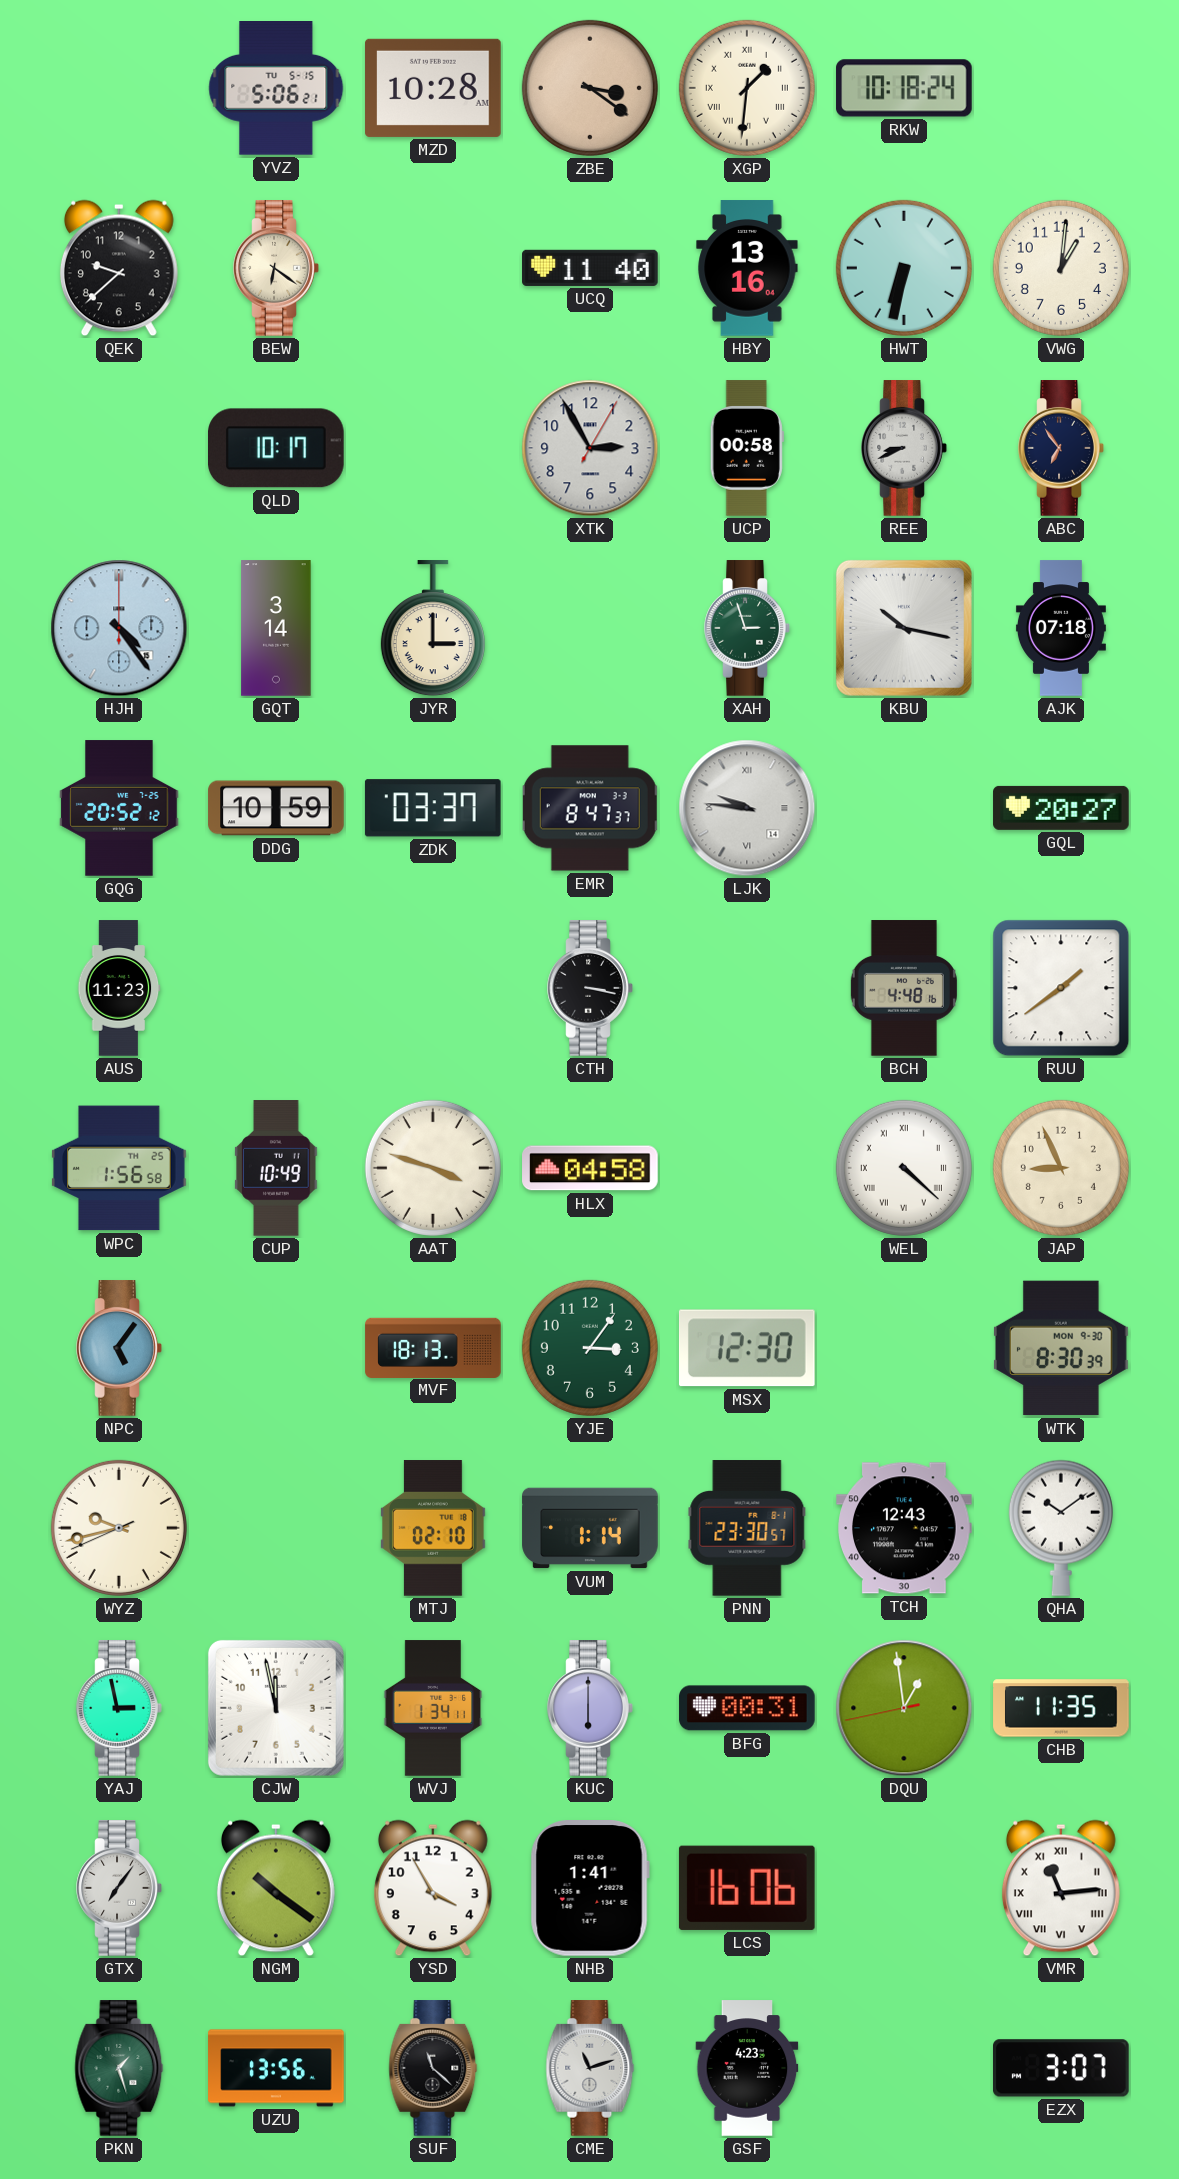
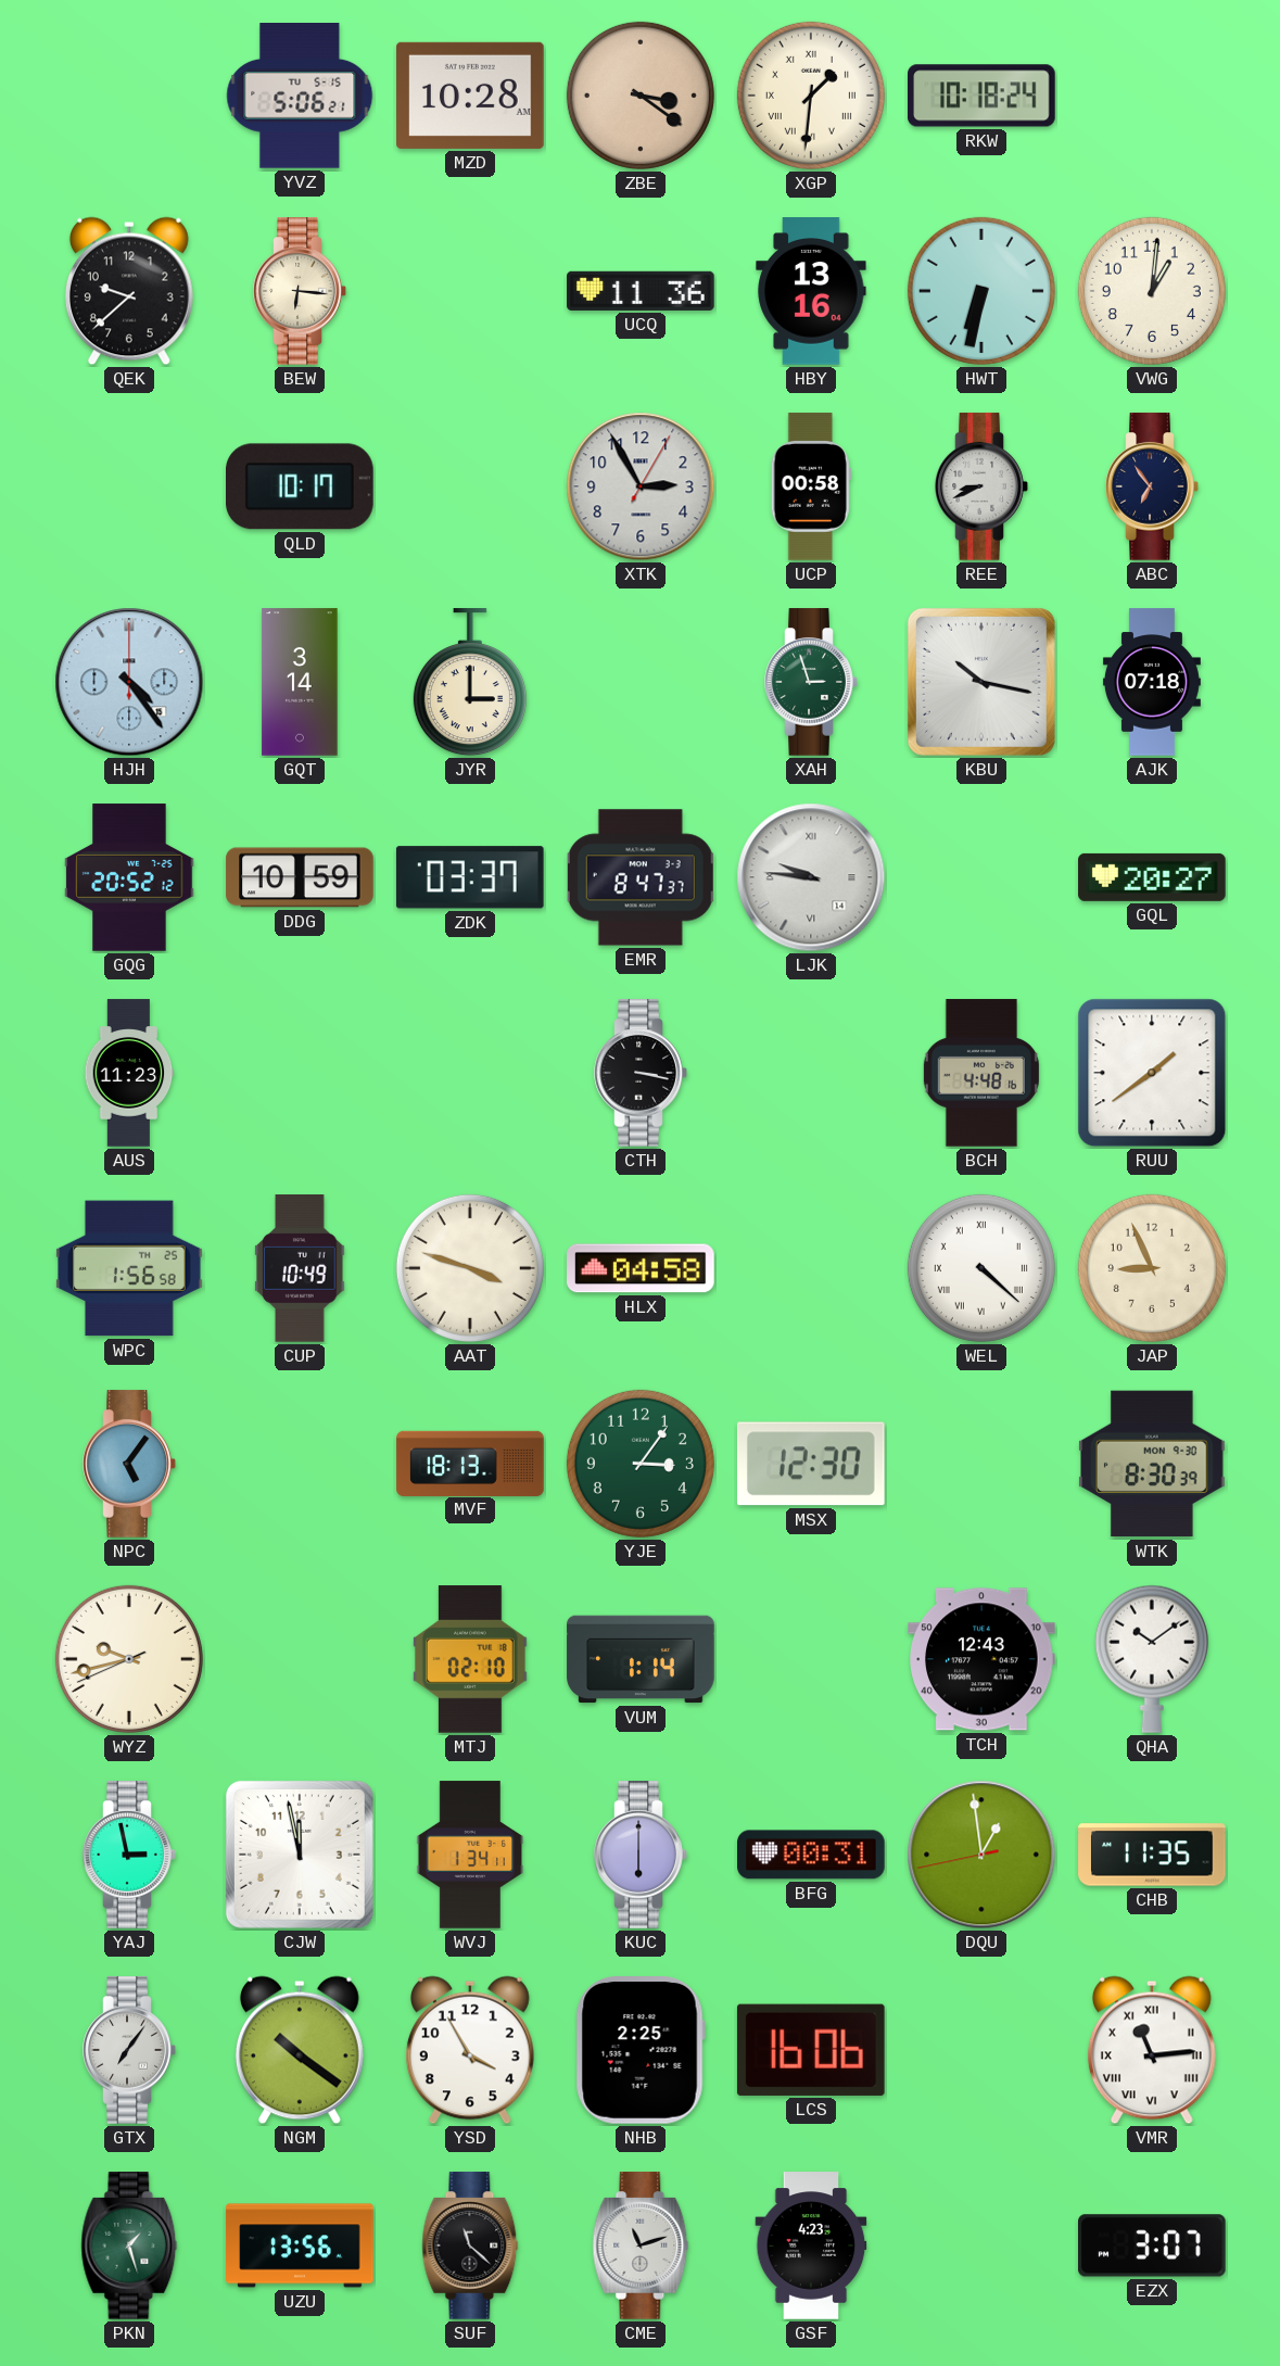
BEW: 6:21 -> 6:16 (300, 291)
UCQ: 11:40 -> 11:36 (641, 291)
PNN: 23:30 -> none (747, 1528)
NHB: 1:41 -> 2:25 (641, 2051)
